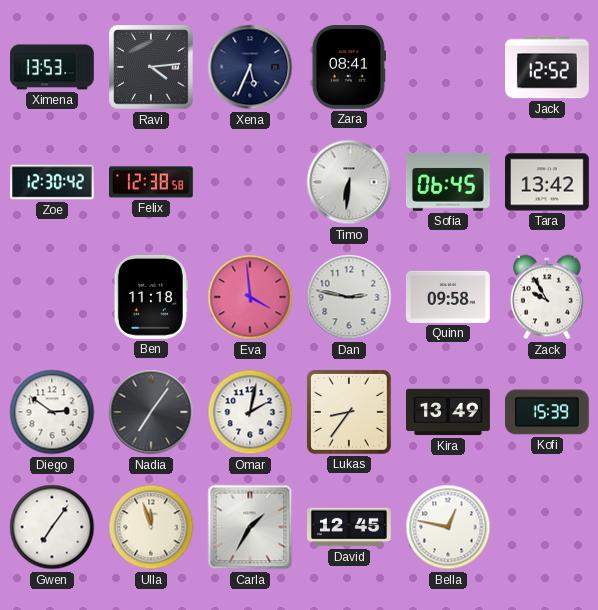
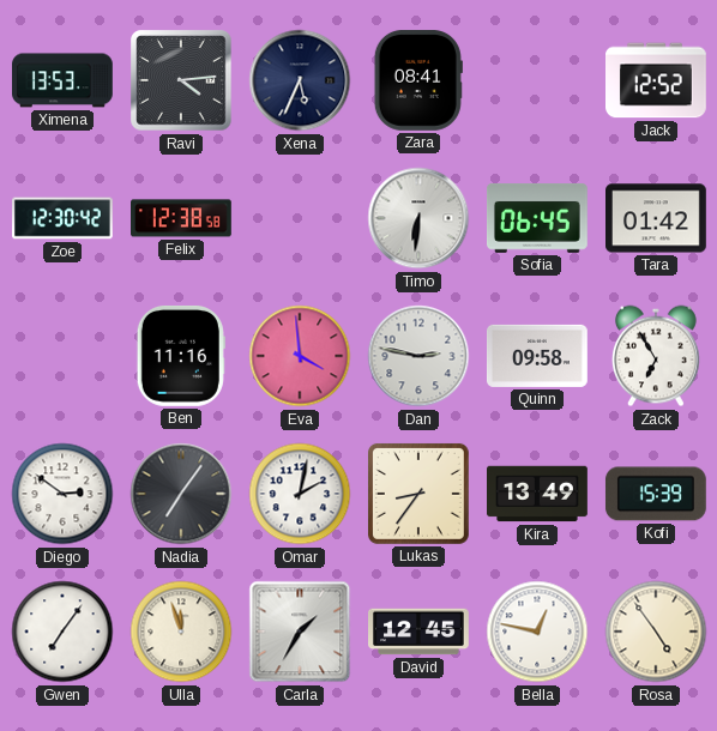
Tara: 13:42 -> 01:42 (657, 218)
Ben: 11:18 -> 11:16 (181, 356)
Zack: 9:55 -> 6:55 (656, 356)
Rosa: none -> 4:54 (656, 632)
